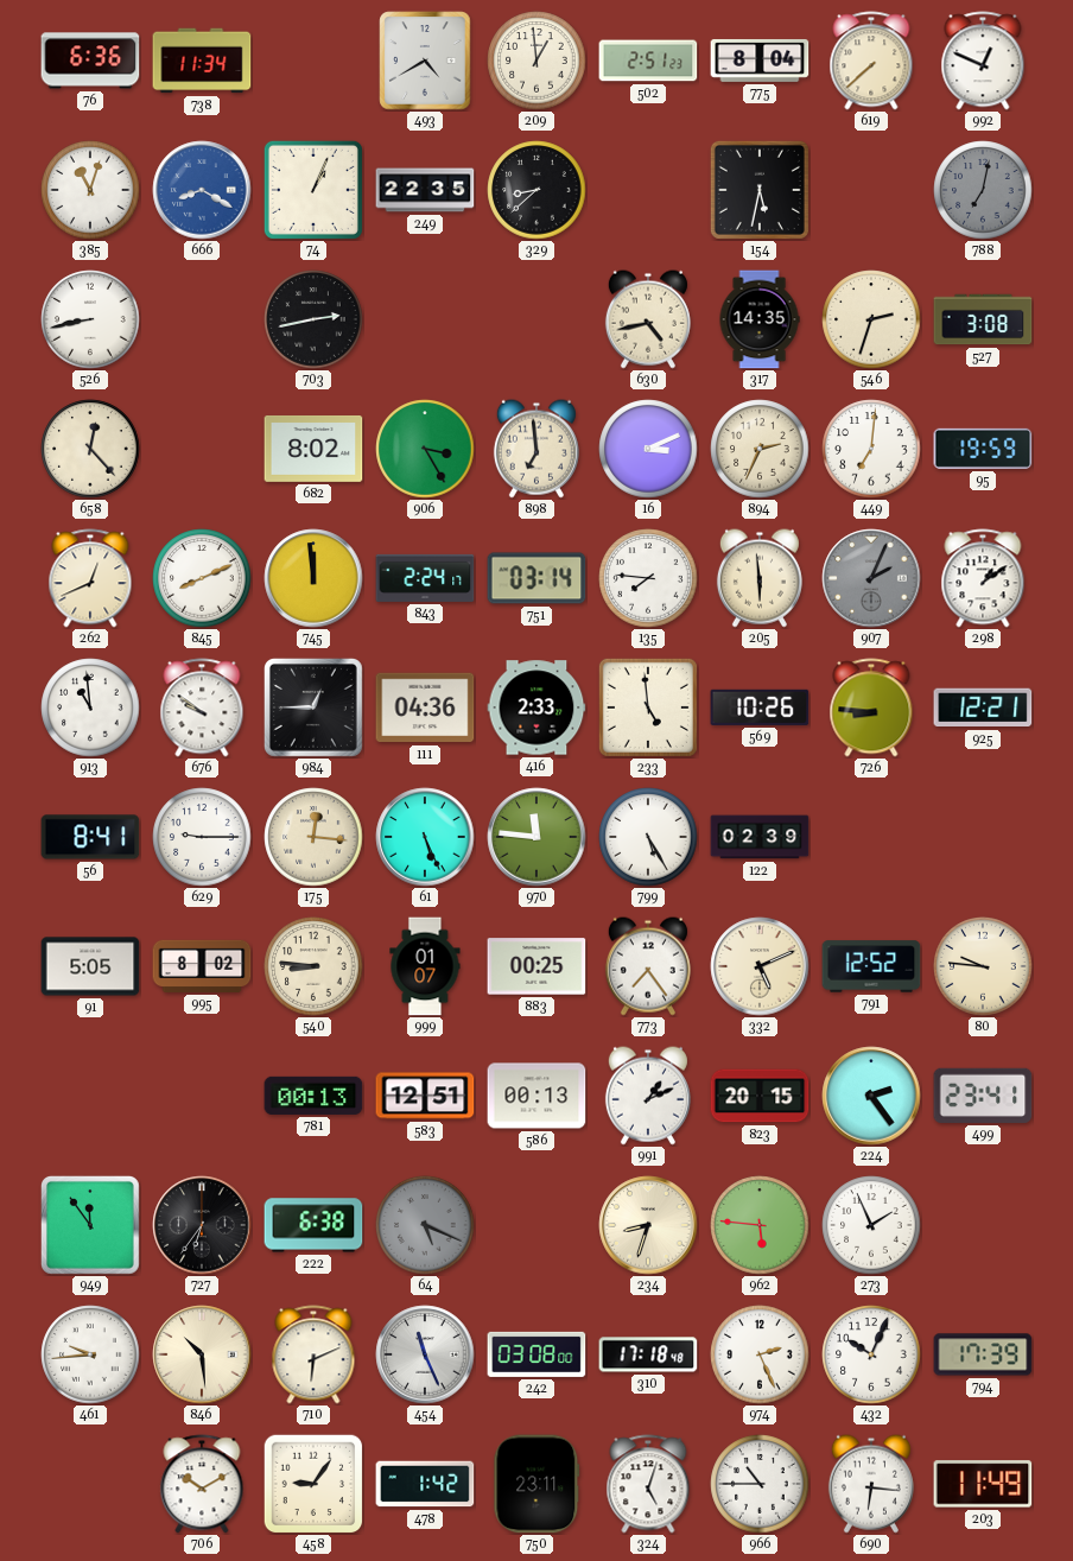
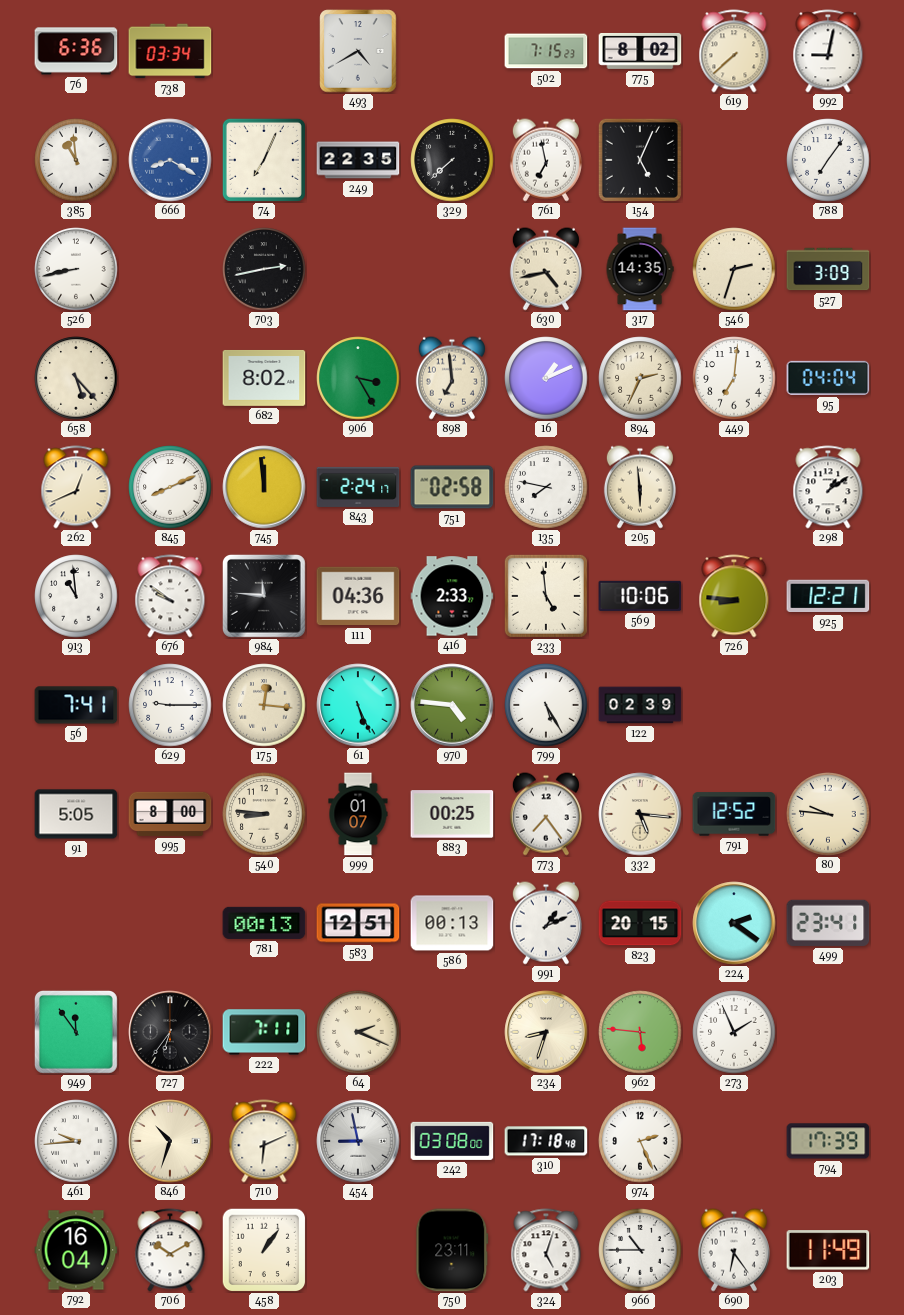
738: 11:34 -> 03:34 (170, 51)
209: 12:59 -> none (536, 61)
502: 2:51 -> 7:15 (546, 51)
775: 8:04 -> 8:02 (640, 51)
992: 12:49 -> 9:02 (828, 51)
385: 11:03 -> 10:59 (76, 160)
74: 1:04 -> 7:04 (264, 160)
329: 8:38 -> 7:38 (452, 160)
761: none -> 6:58 (546, 160)
154: 5:32 -> 5:04 (640, 160)
788: 7:02 -> 7:06 (828, 160)
788 dial: grey -> white (828, 160)
527: 3:08 -> 3:09 (828, 269)
658: 12:23 -> 5:23 (76, 378)
16: 3:11 -> 1:11 (546, 378)
95: 19:59 -> 04:04 (828, 378)
751: 03:14 -> 02:58 (452, 487)
135: 7:46 -> 7:47 (546, 487)
907: 2:04 -> none (871, 578)
984: 12:45 -> 11:46 (264, 596)
569: 10:26 -> 10:06 (640, 596)
56: 8:41 -> 7:41 (76, 705)
970: 11:46 -> 4:46 (452, 705)
995: 8:02 -> 8:00 (170, 814)
332: 5:11 -> 5:16 (640, 814)
224: 2:24 -> 2:21 (734, 923)
222: 6:38 -> 7:11 (264, 1032)
64: 5:19 -> 2:19 (358, 1032)
64 dial: grey -> cream (358, 1032)
846: 10:29 -> 10:33 (170, 1141)
454: 11:26 -> 8:58 (358, 1141)
432: 10:04 -> none (871, 1354)
792: none -> 16:04 (76, 1250)
458: 9:06 -> 1:06 (264, 1250)
478: 1:42 -> none (425, 1484)
690: 6:16 -> 6:24 (734, 1250)
